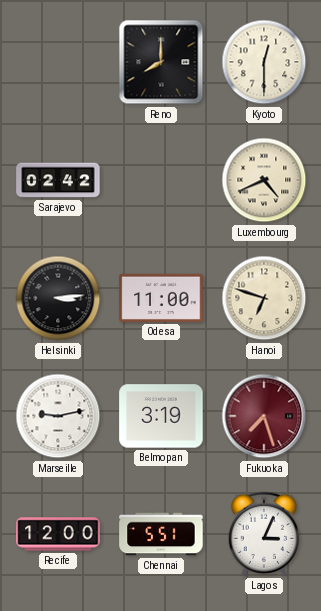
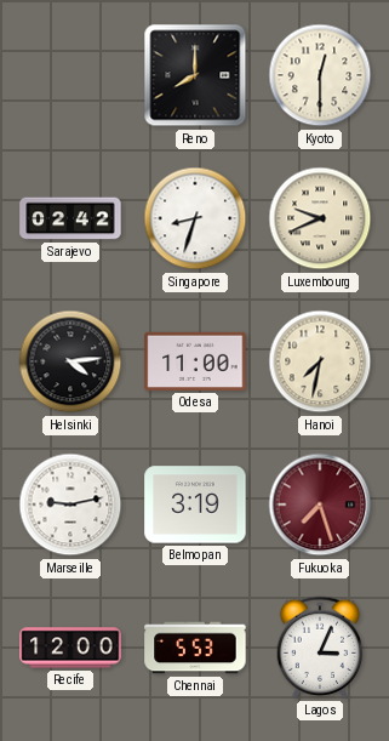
Singapore: none -> 8:33 (195, 218)
Luxembourg: 4:41 -> 9:41 (320, 218)
Helsinki: 3:14 -> 4:14 (70, 361)
Hanoi: 6:48 -> 7:32 (320, 361)
Chennai: 5:51 -> 5:53 (195, 648)
